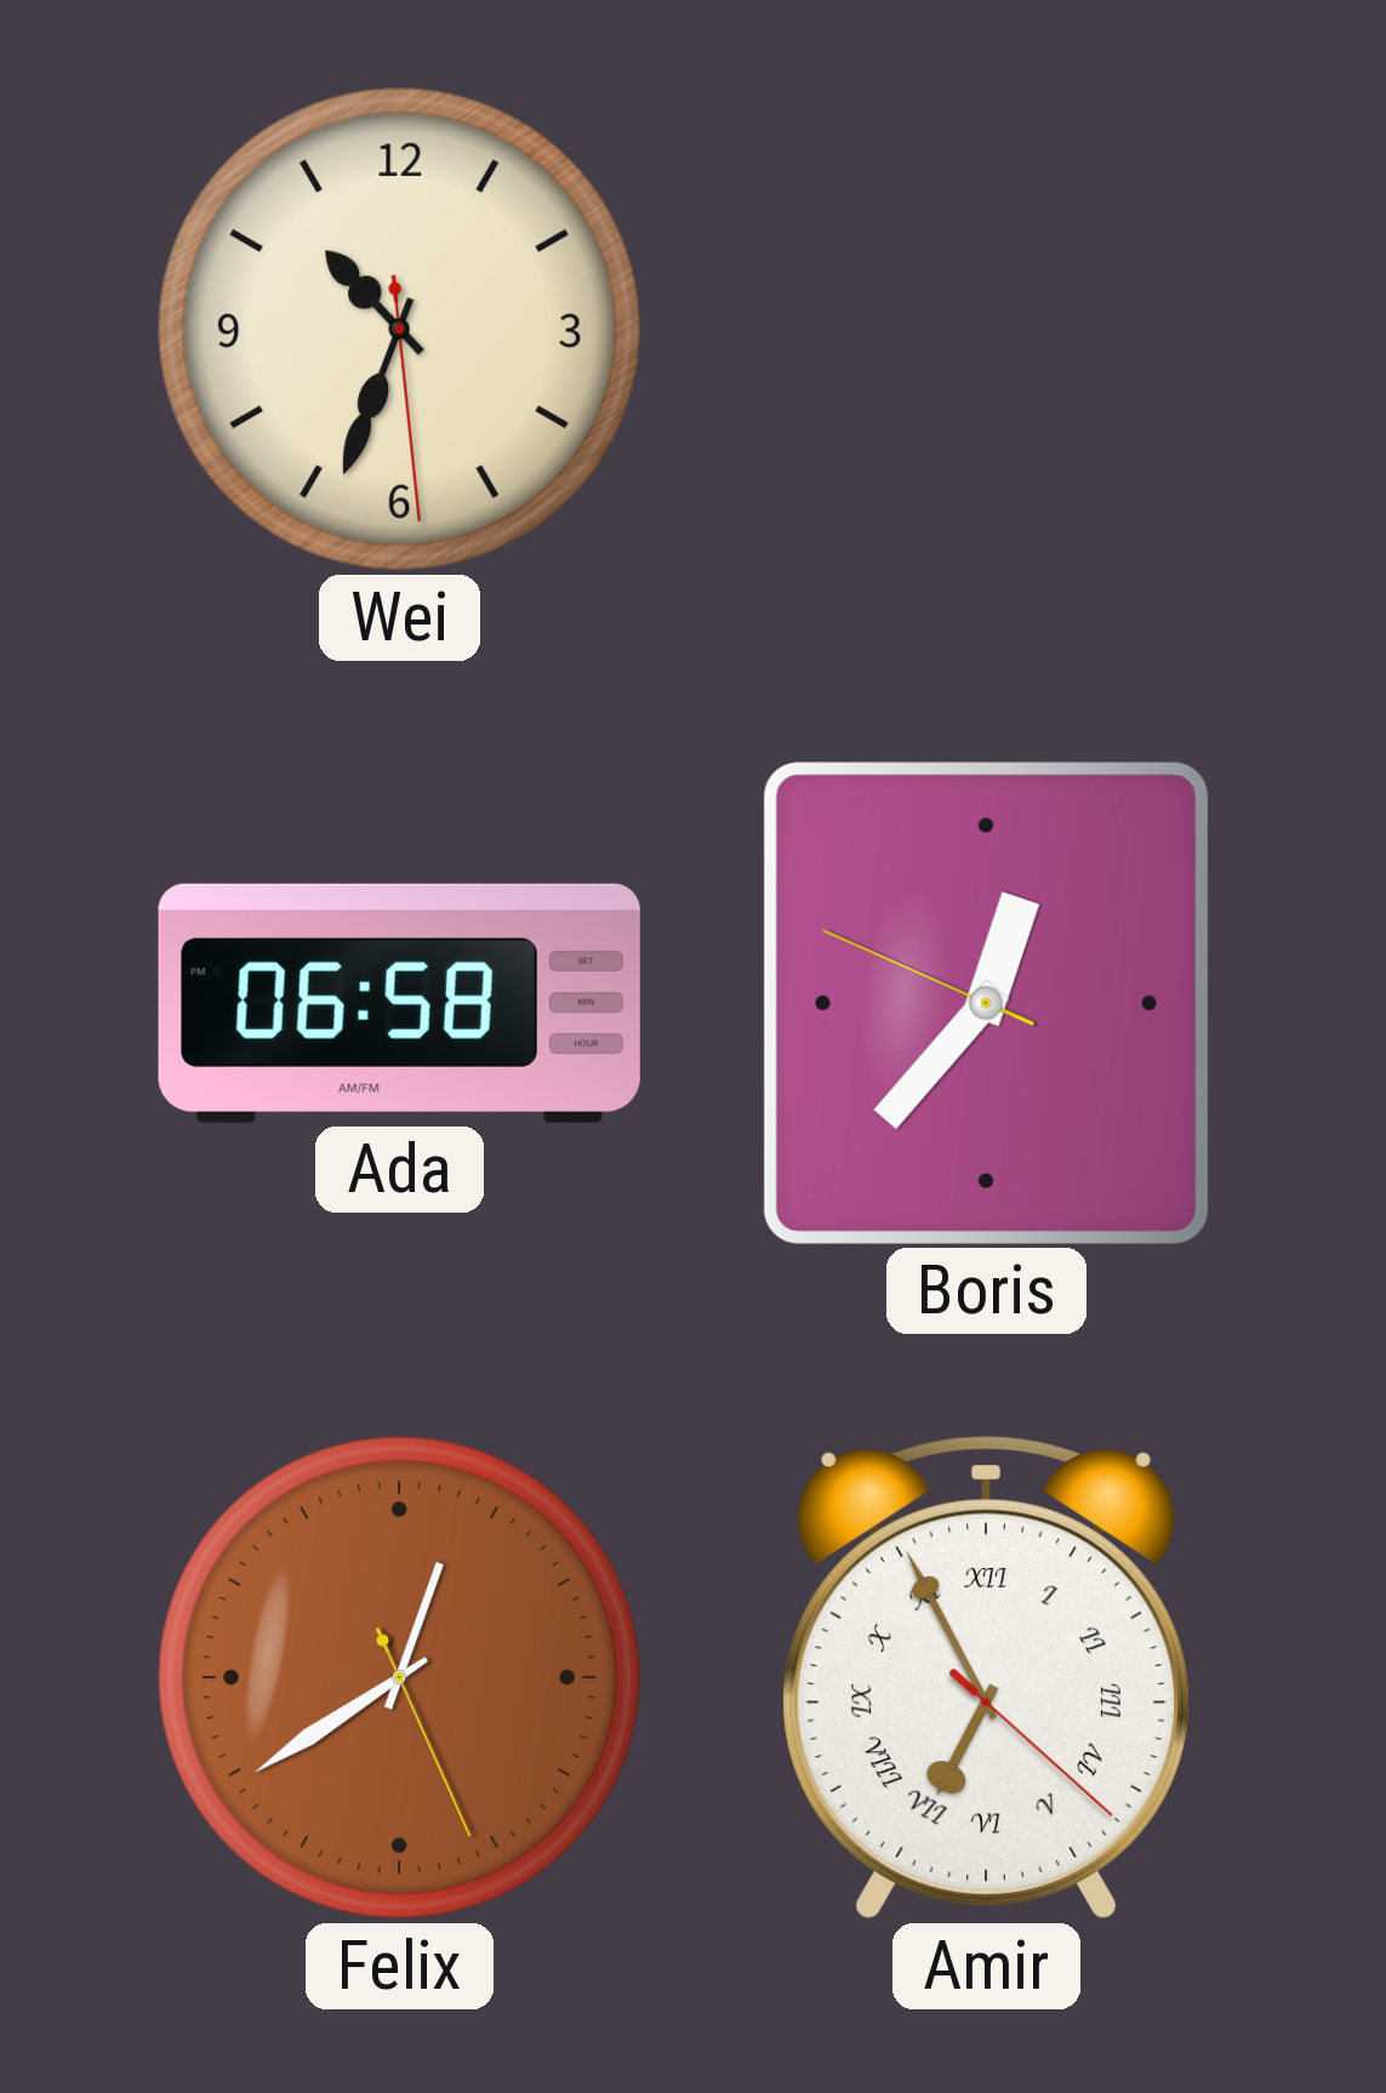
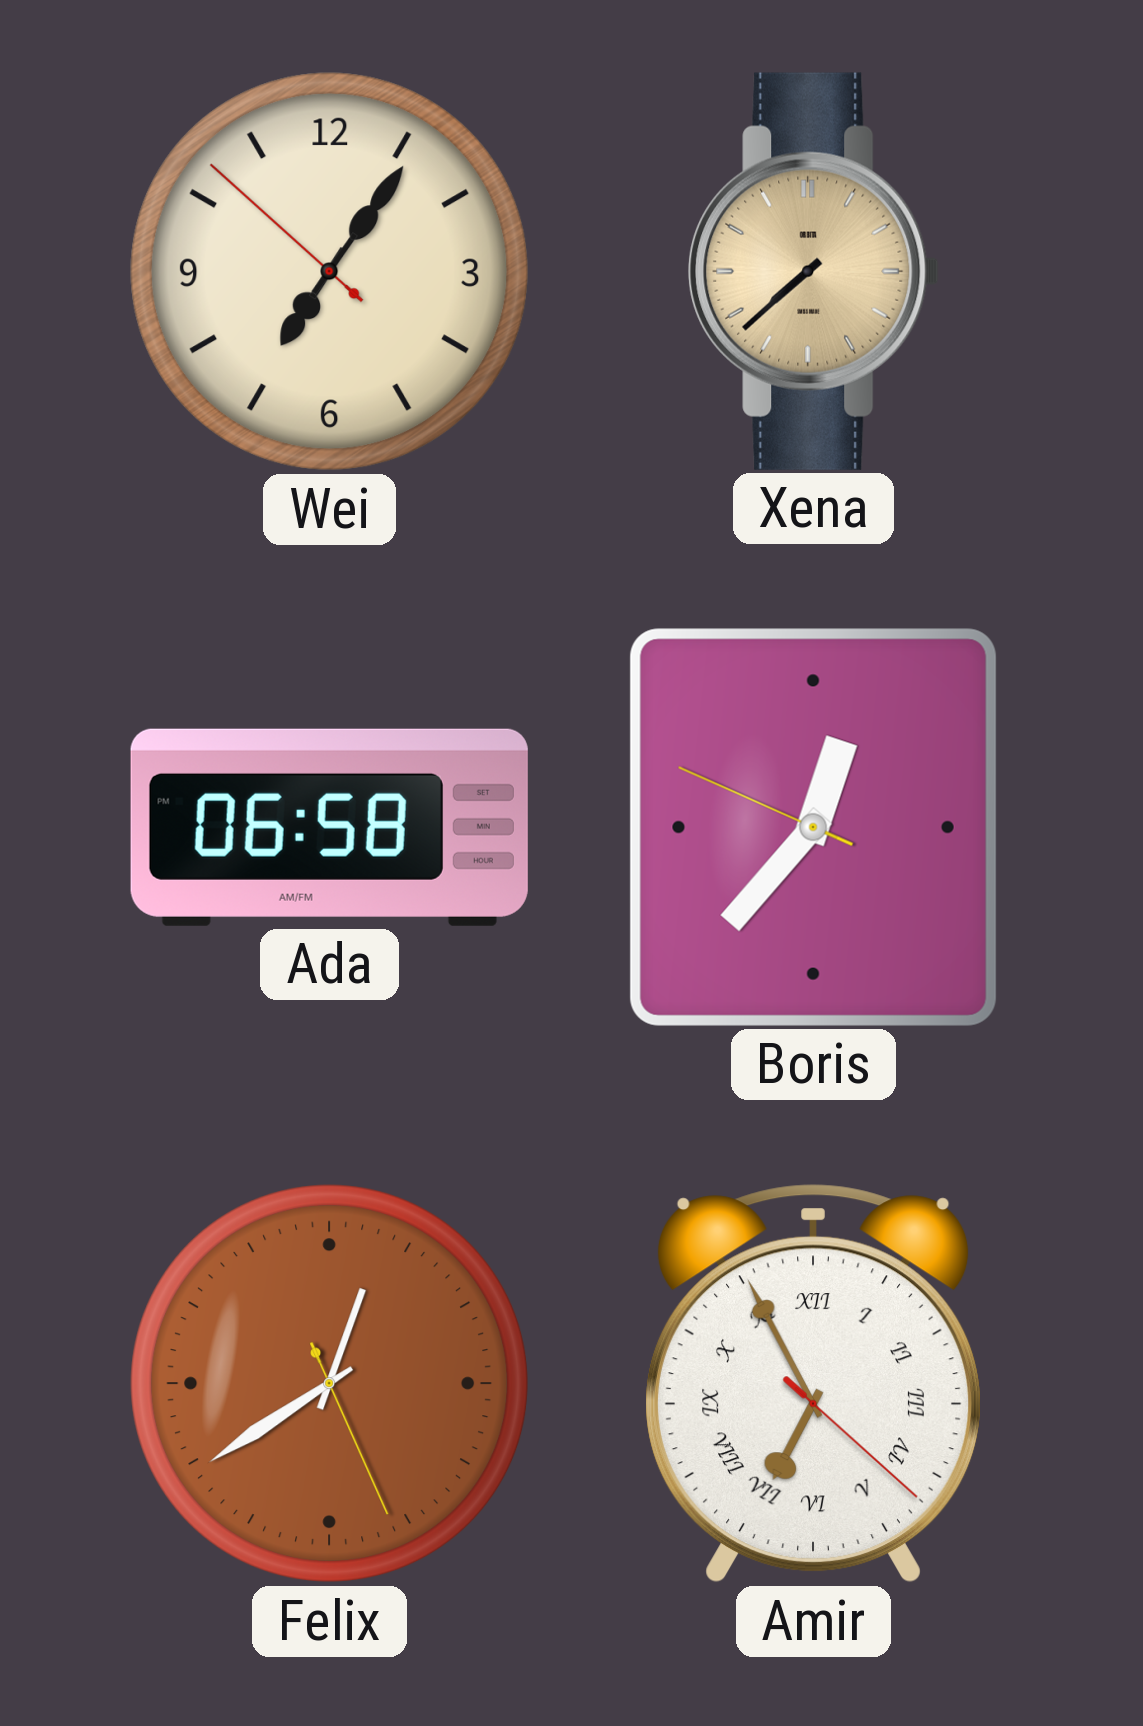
Wei: 10:33 -> 7:05 (330, 272)
Xena: none -> 7:38 (814, 271)
